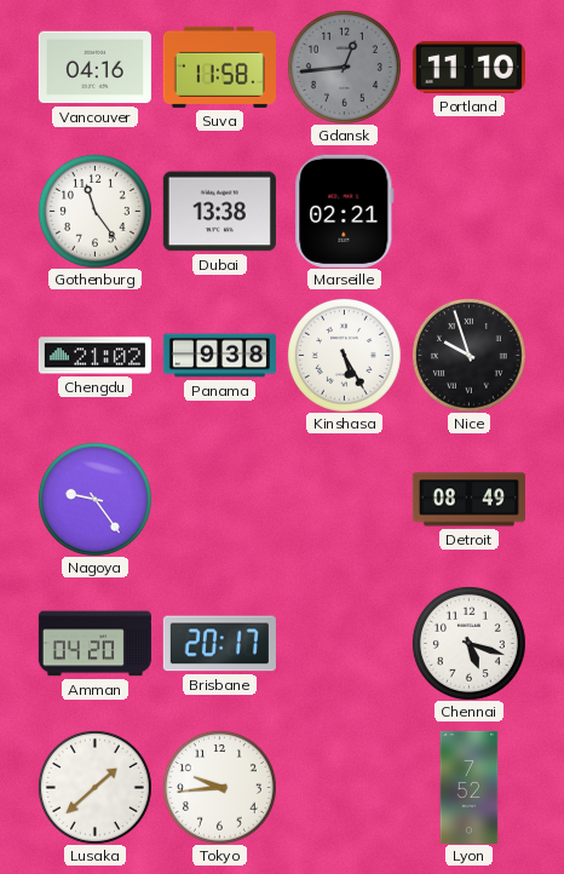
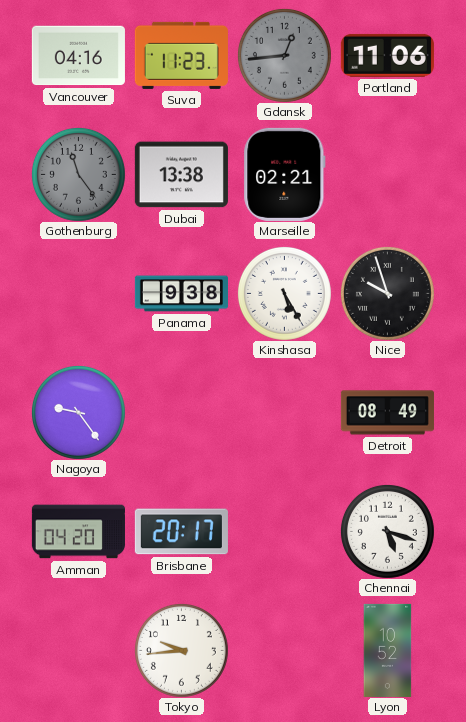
Suva: 11:58 -> 11:23 (181, 55)
Portland: 11:10 -> 11:06 (387, 55)
Gothenburg dial: white -> grey (78, 174)
Chengdu: 21:02 -> none (94, 356)
Lusaka: 1:38 -> none (94, 787)
Lyon: 7:52 -> 10:52 (388, 650)
